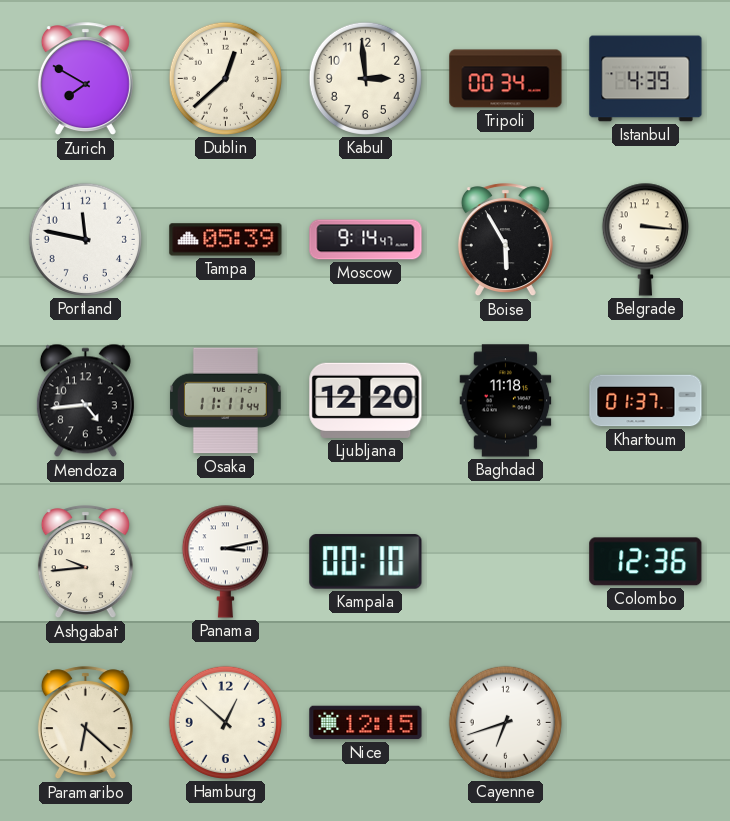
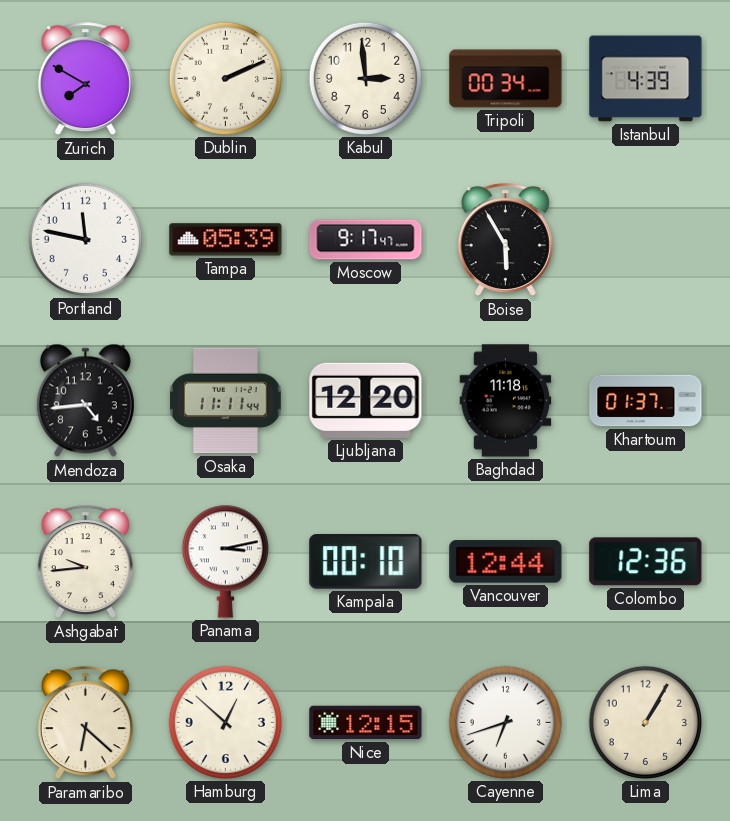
Dublin: 12:38 -> 2:11 (225, 78)
Moscow: 9:14 -> 9:17 (366, 240)
Belgrade: 3:16 -> none (645, 239)
Vancouver: none -> 12:44 (506, 562)
Lima: none -> 1:05 (645, 722)
